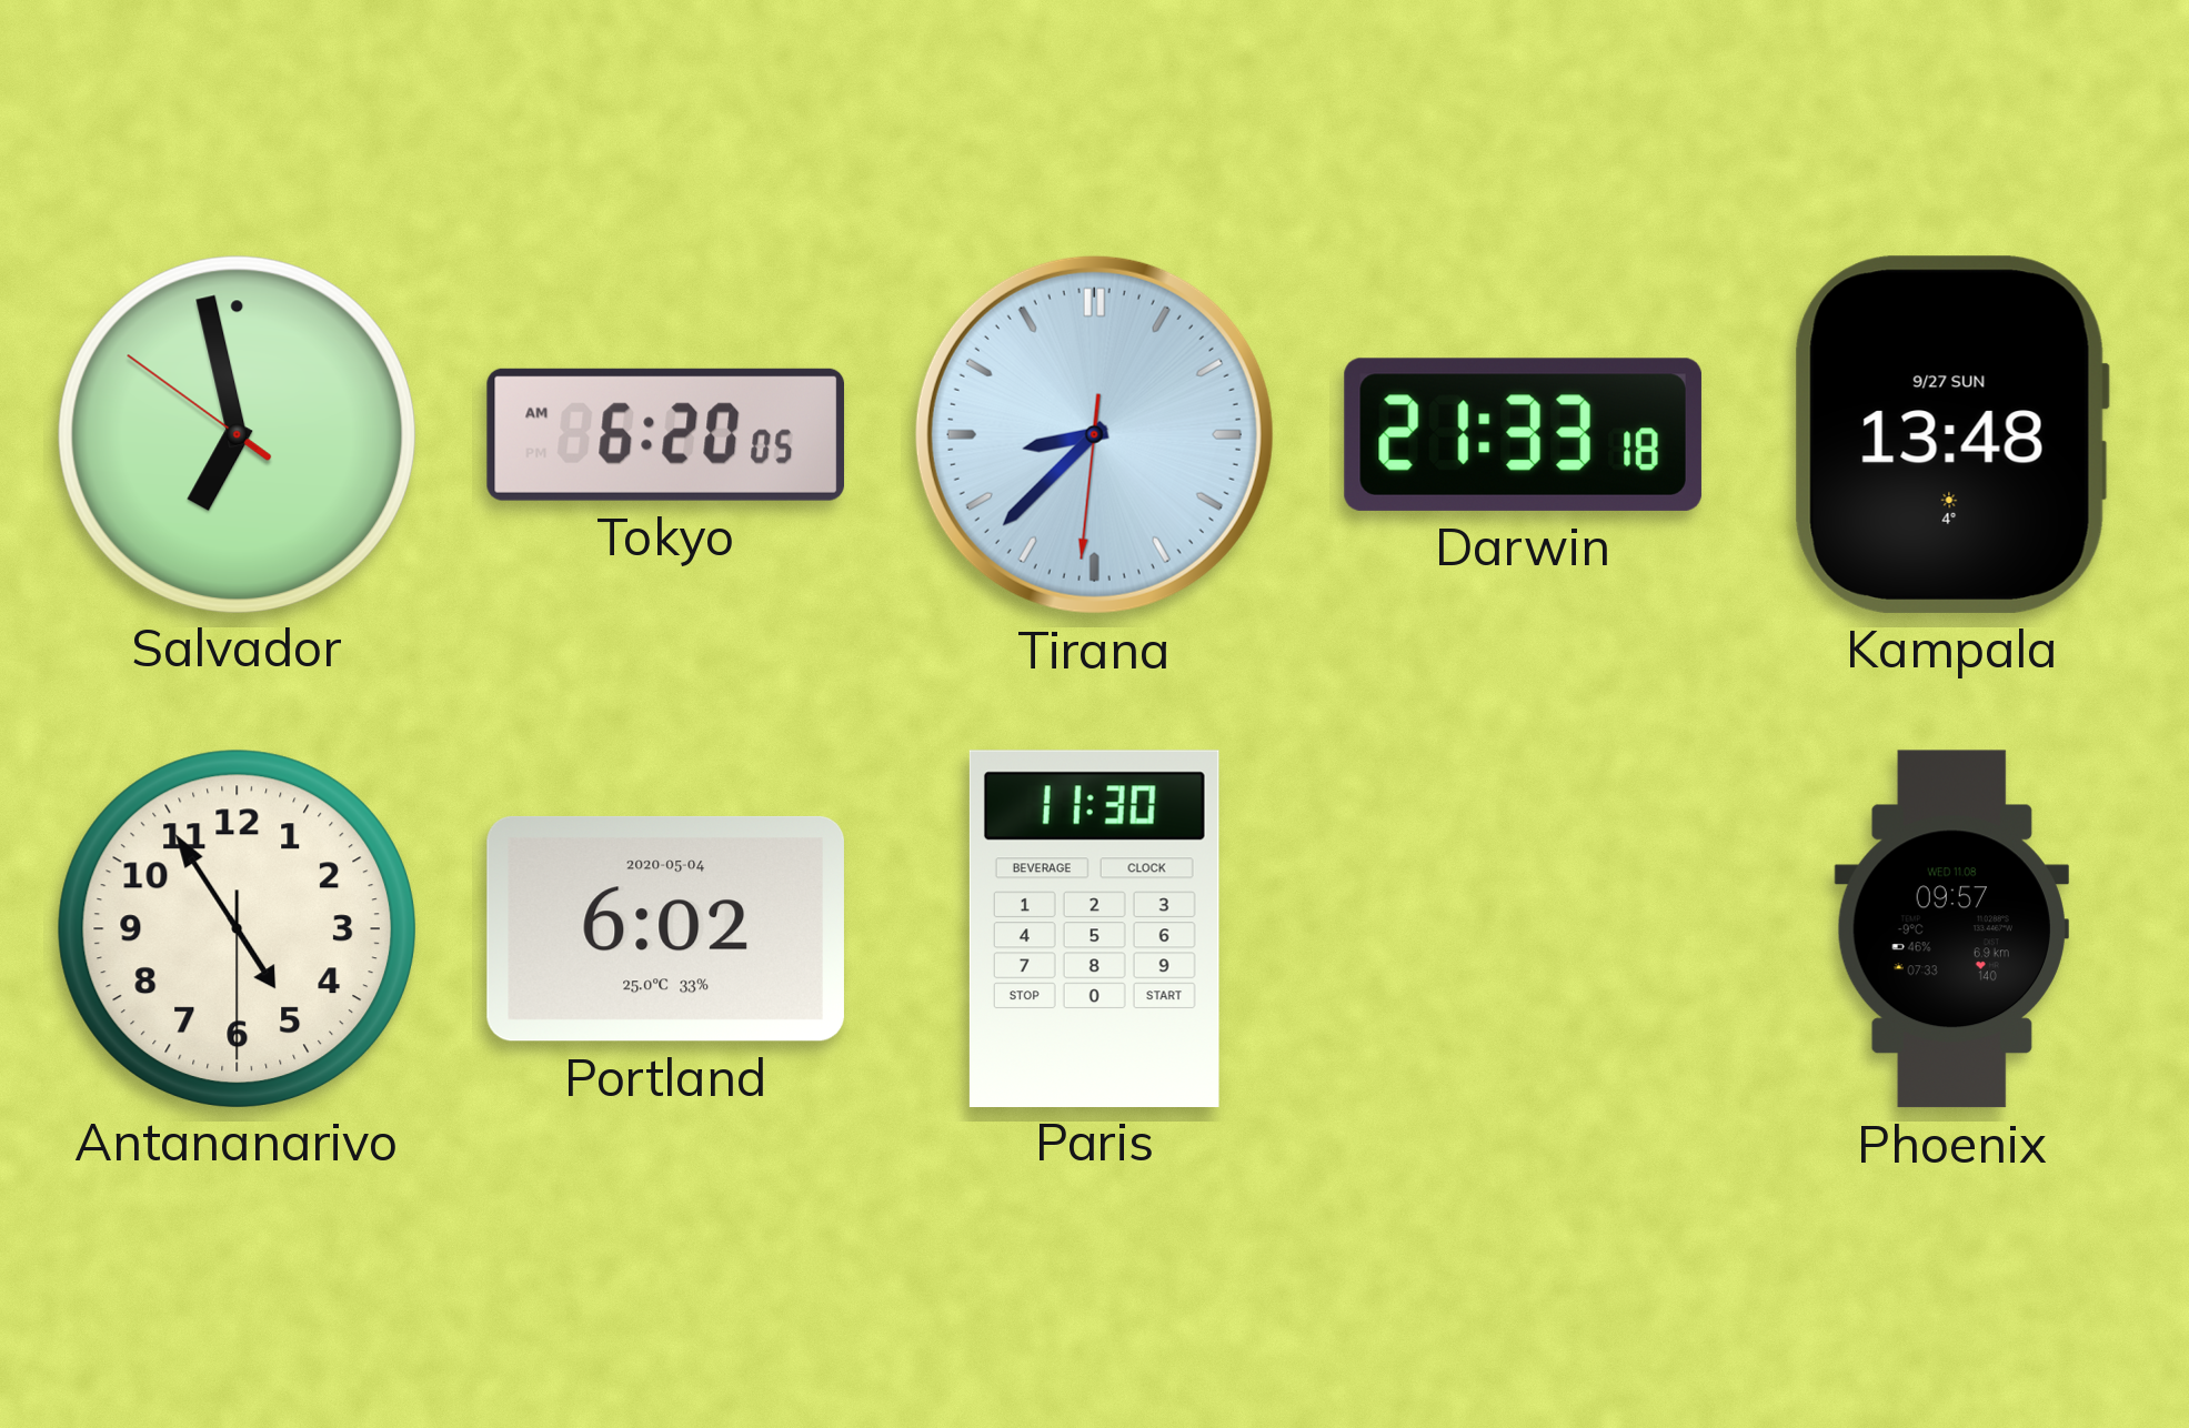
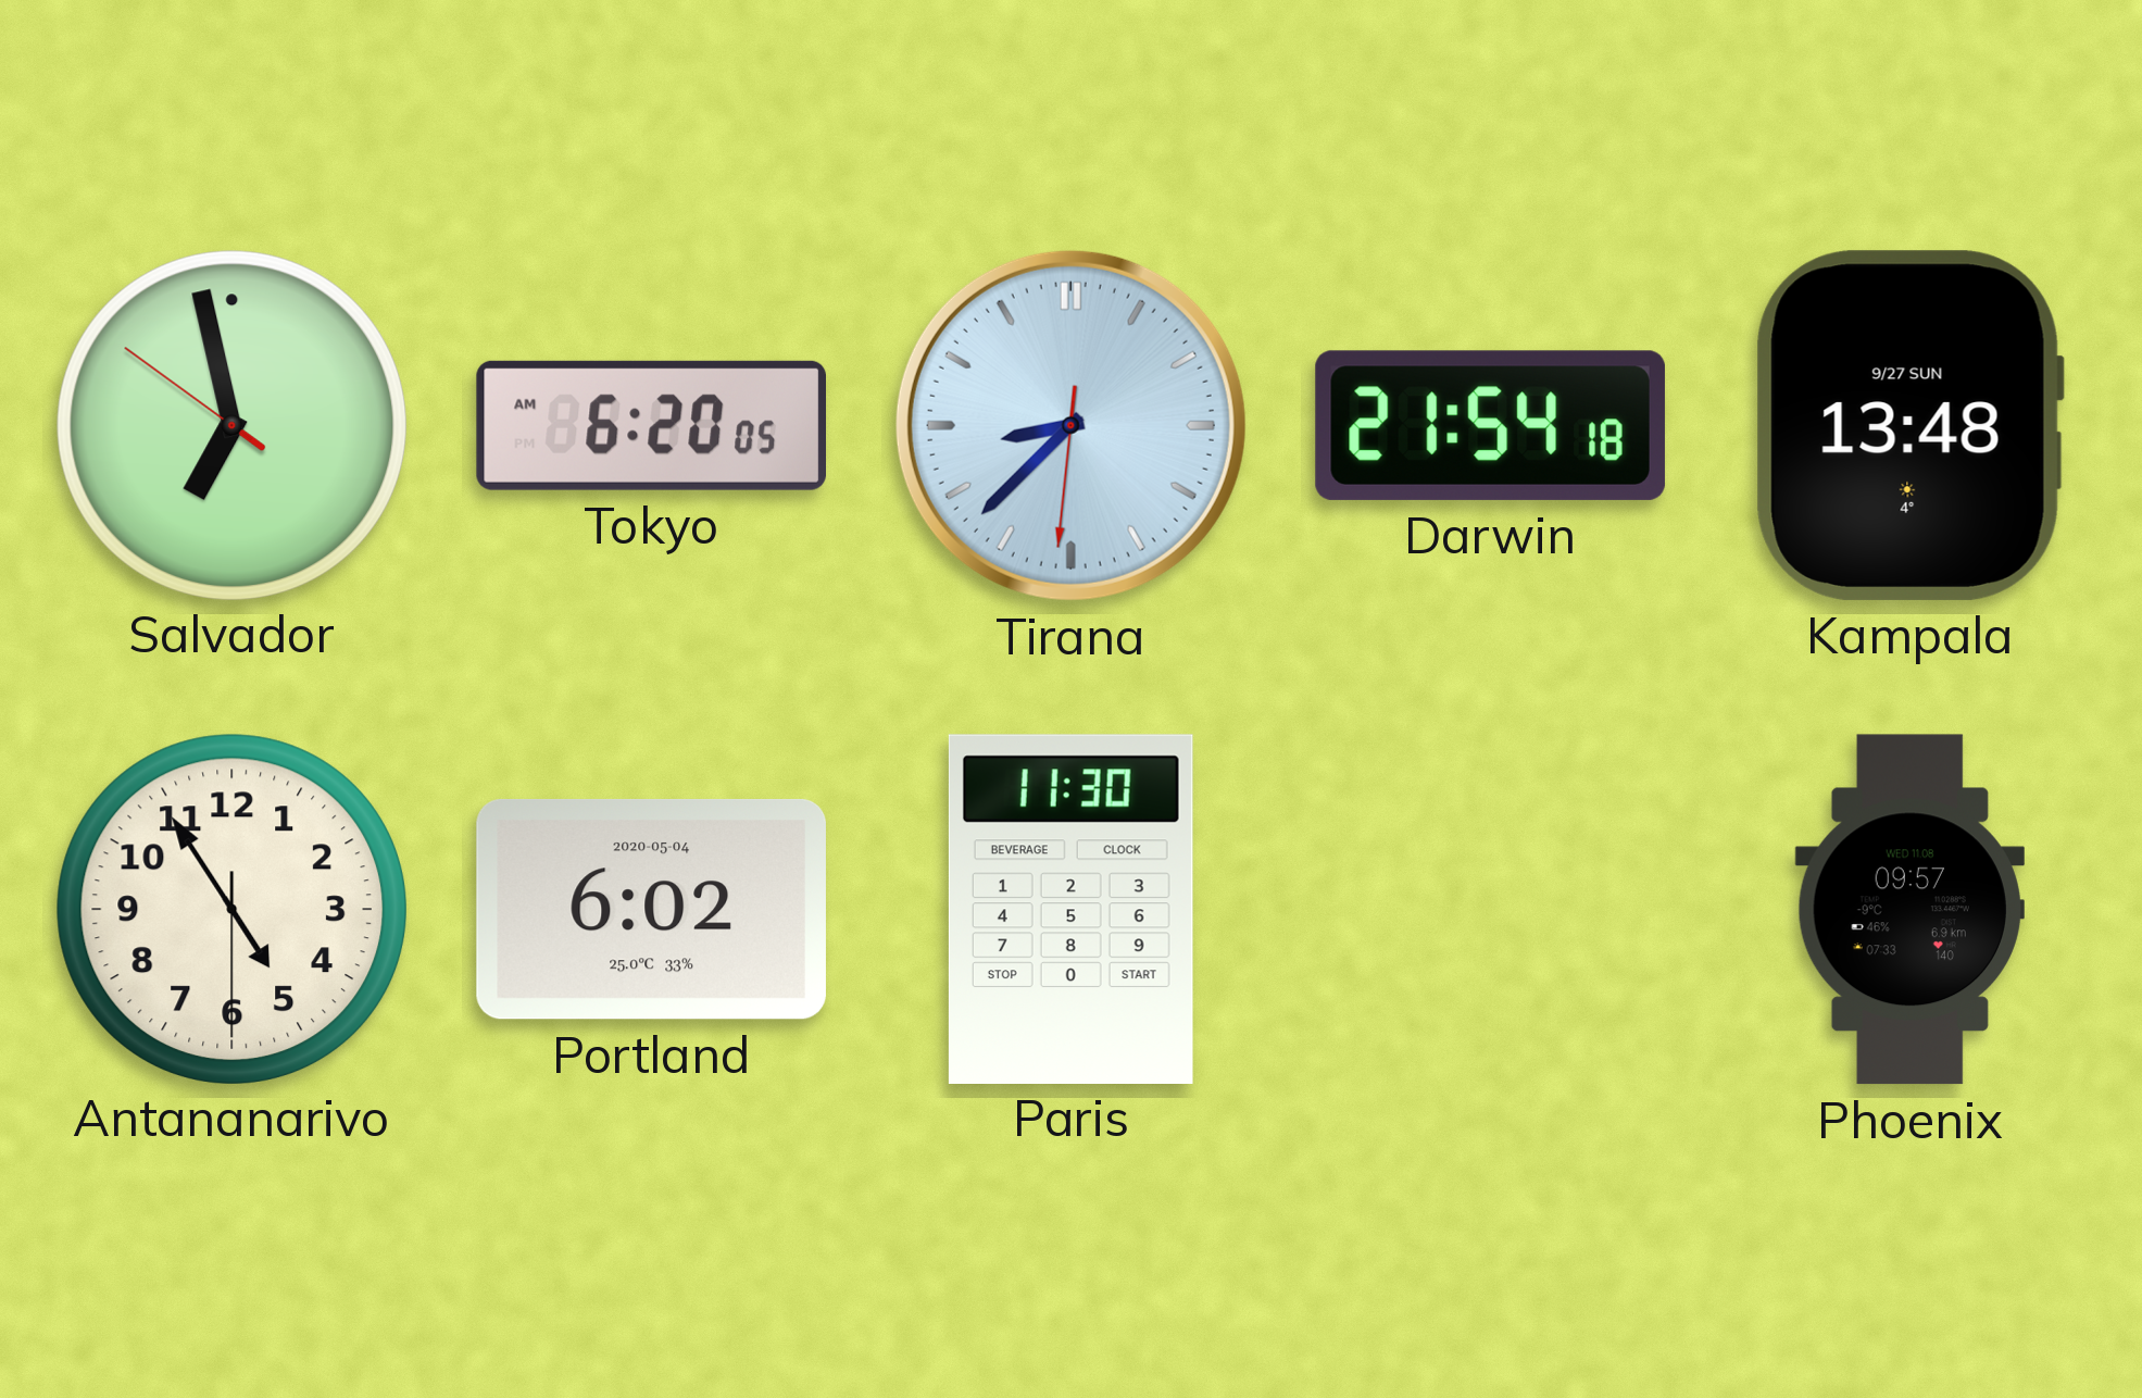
Darwin: 21:33 -> 21:54 (1490, 425)
